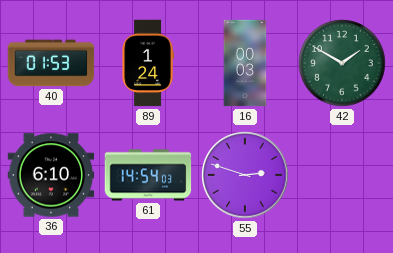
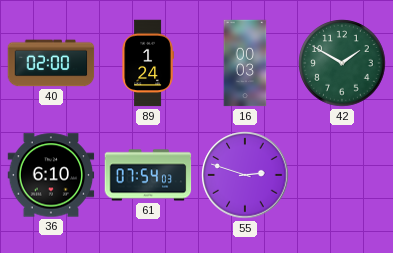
40: 01:53 -> 02:00 (51, 63)
61: 14:54 -> 07:54 (148, 175)
